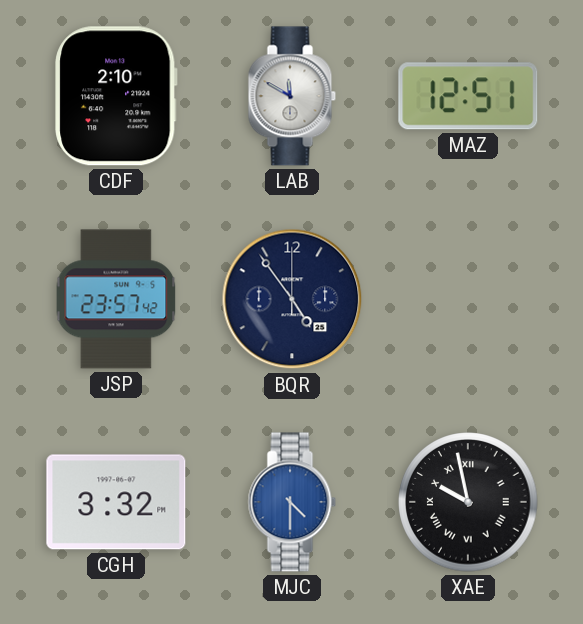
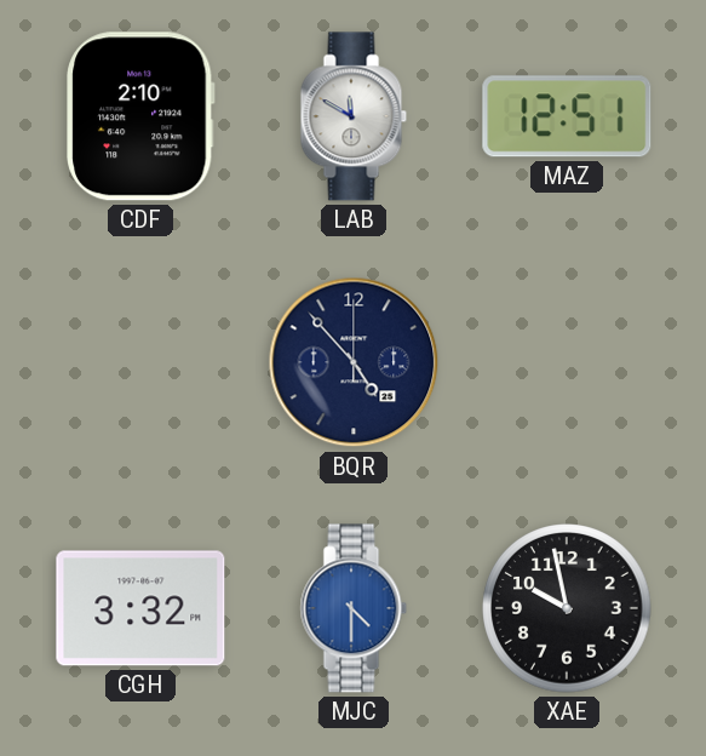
JSP: 23:57 -> none (116, 299)
BQR: 4:54 -> 4:53 (354, 362)
XAE numerals: Roman -> Arabic (567, 608)
